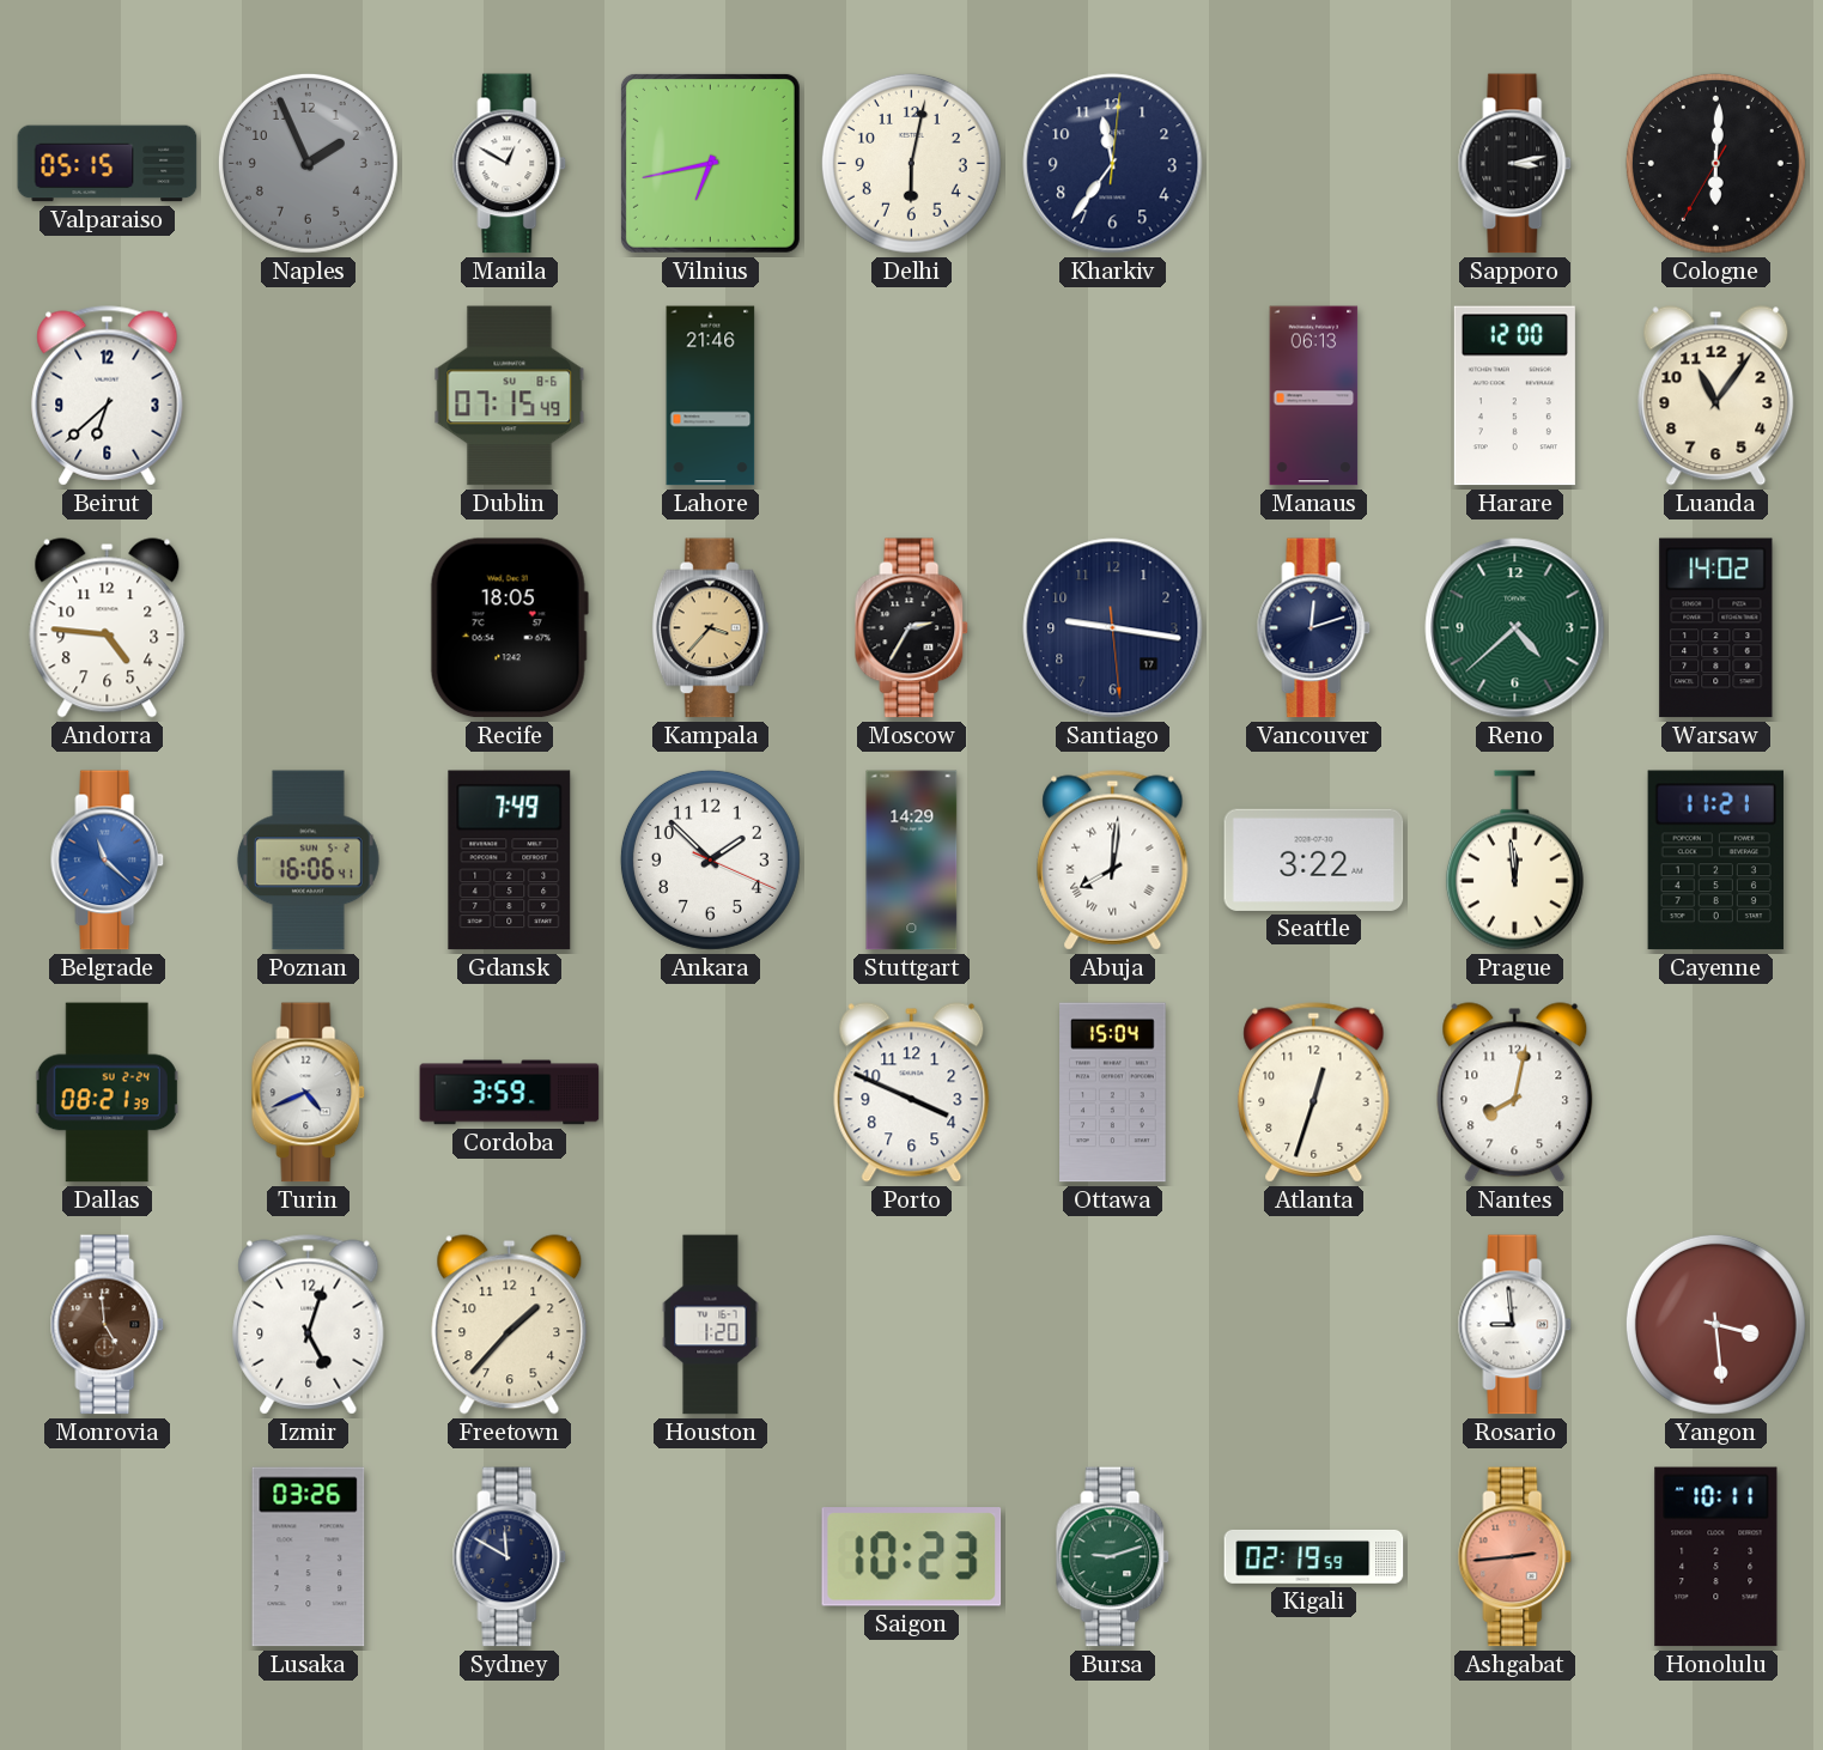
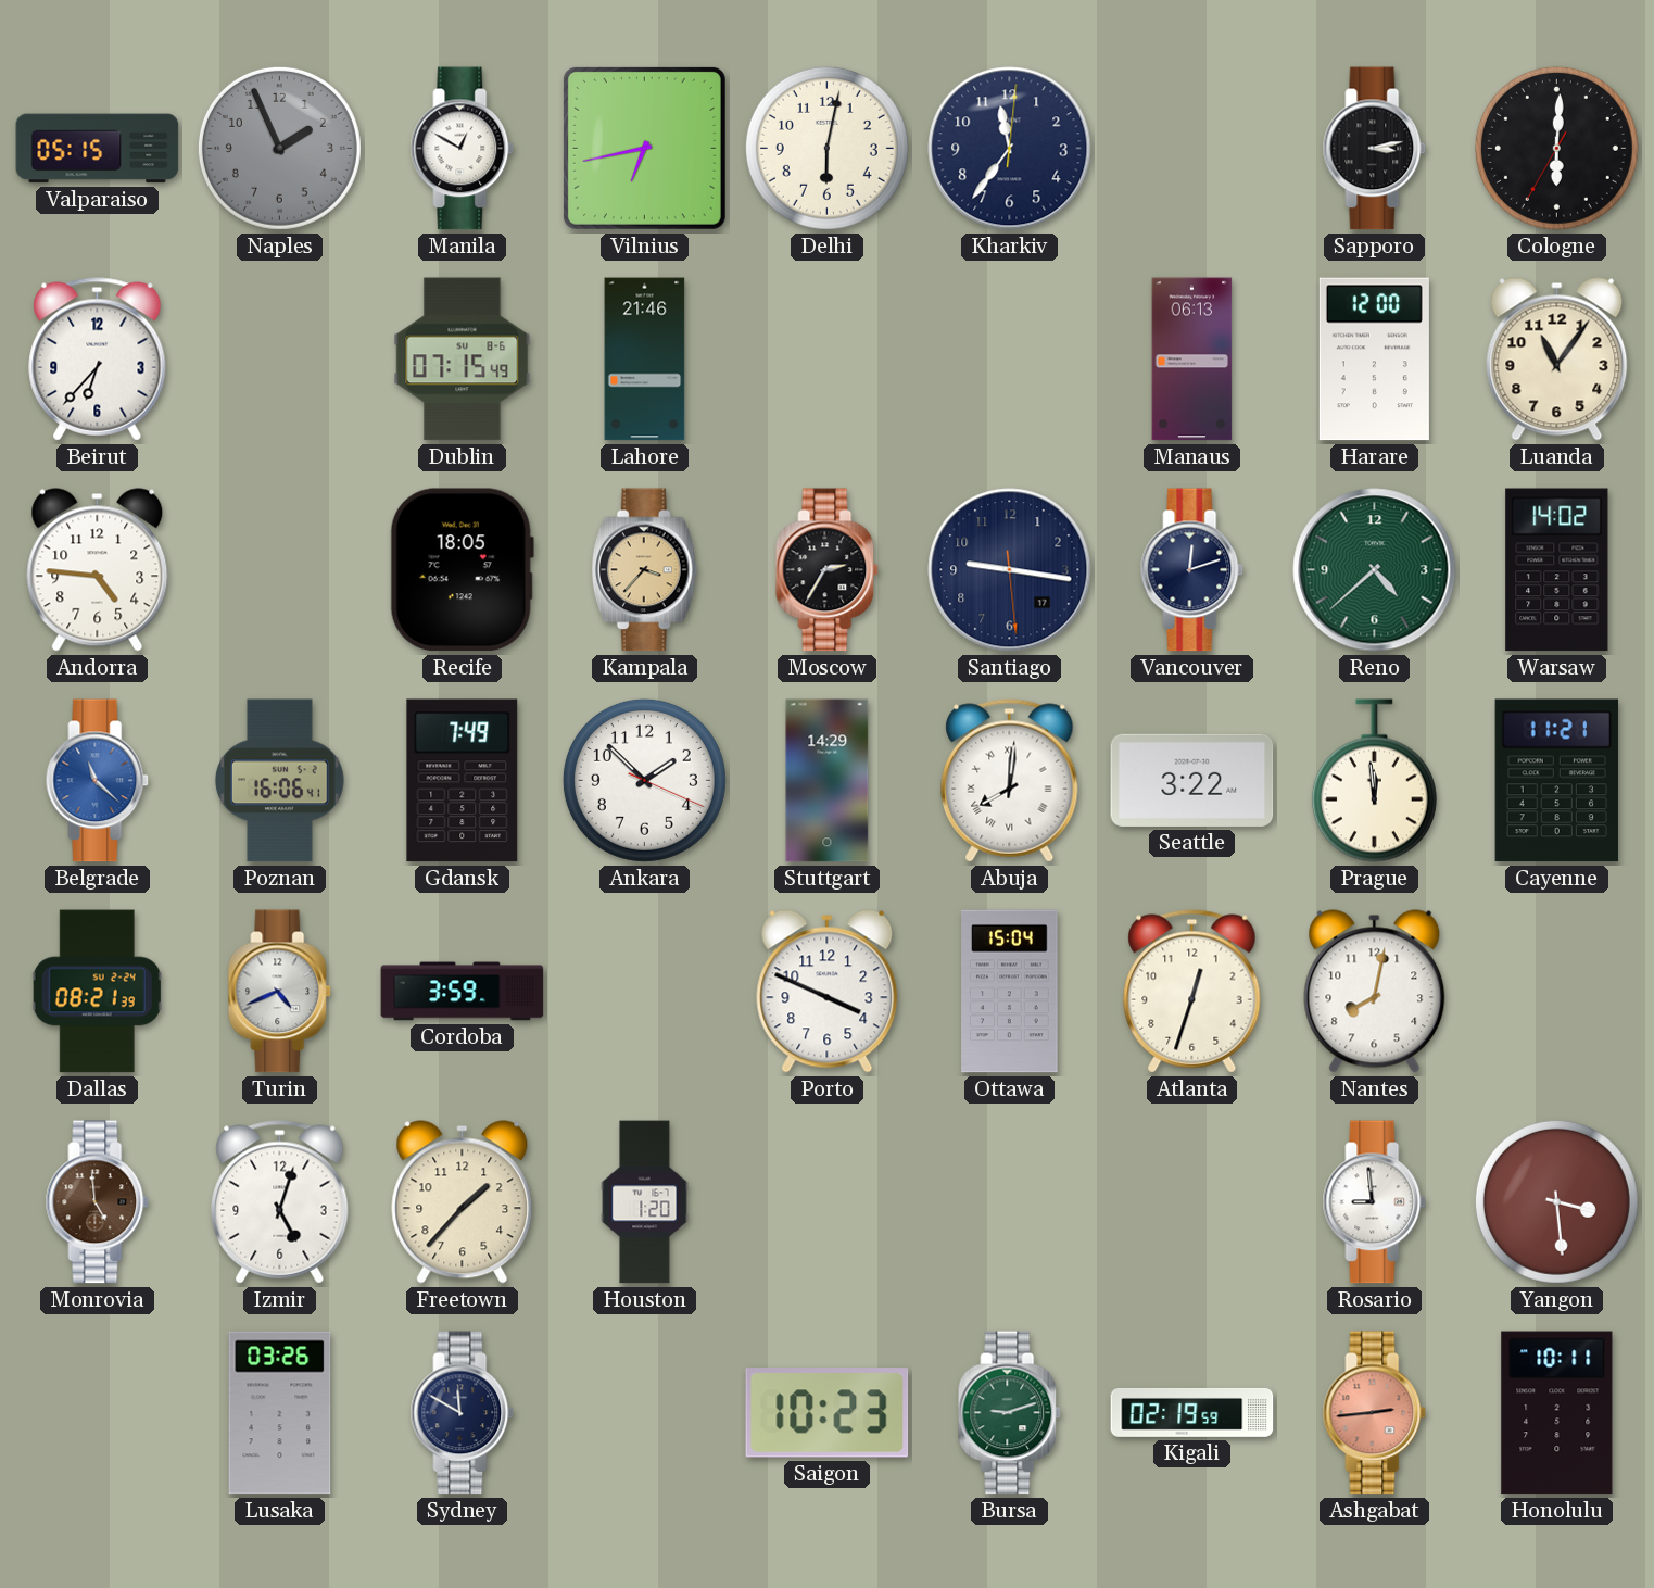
Beirut: 6:38 -> 6:37 (98, 360)
